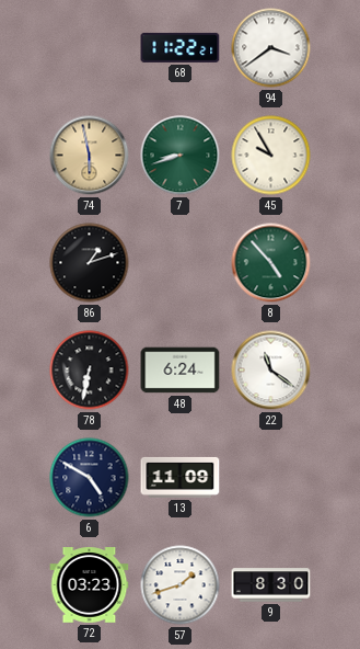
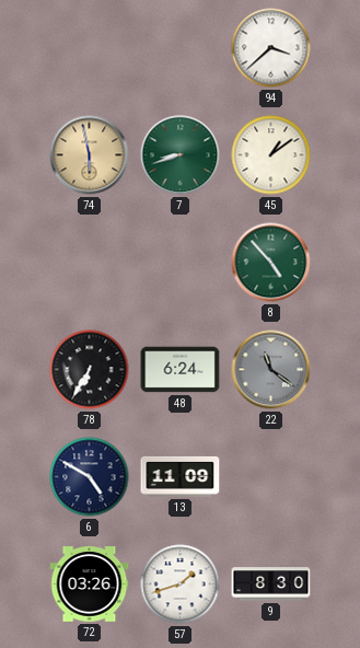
68: 11:22 -> none (181, 47)
94: 3:39 -> 3:38 (271, 48)
45: 9:55 -> 1:09 (271, 155)
86: 1:12 -> none (90, 263)
78: 6:32 -> 6:35 (90, 370)
22 dial: white -> grey (271, 370)
72: 03:23 -> 03:26 (90, 585)
